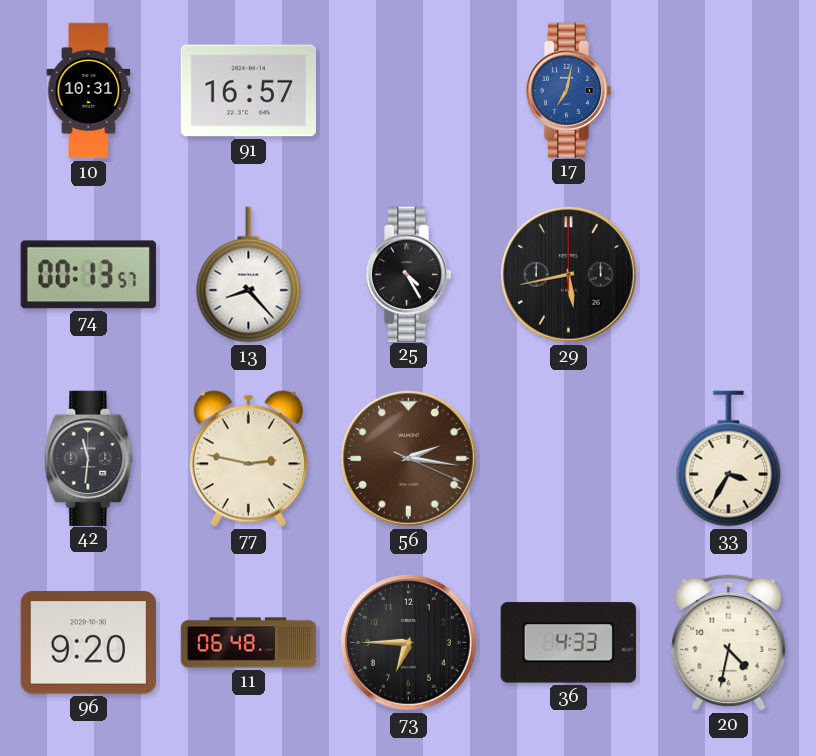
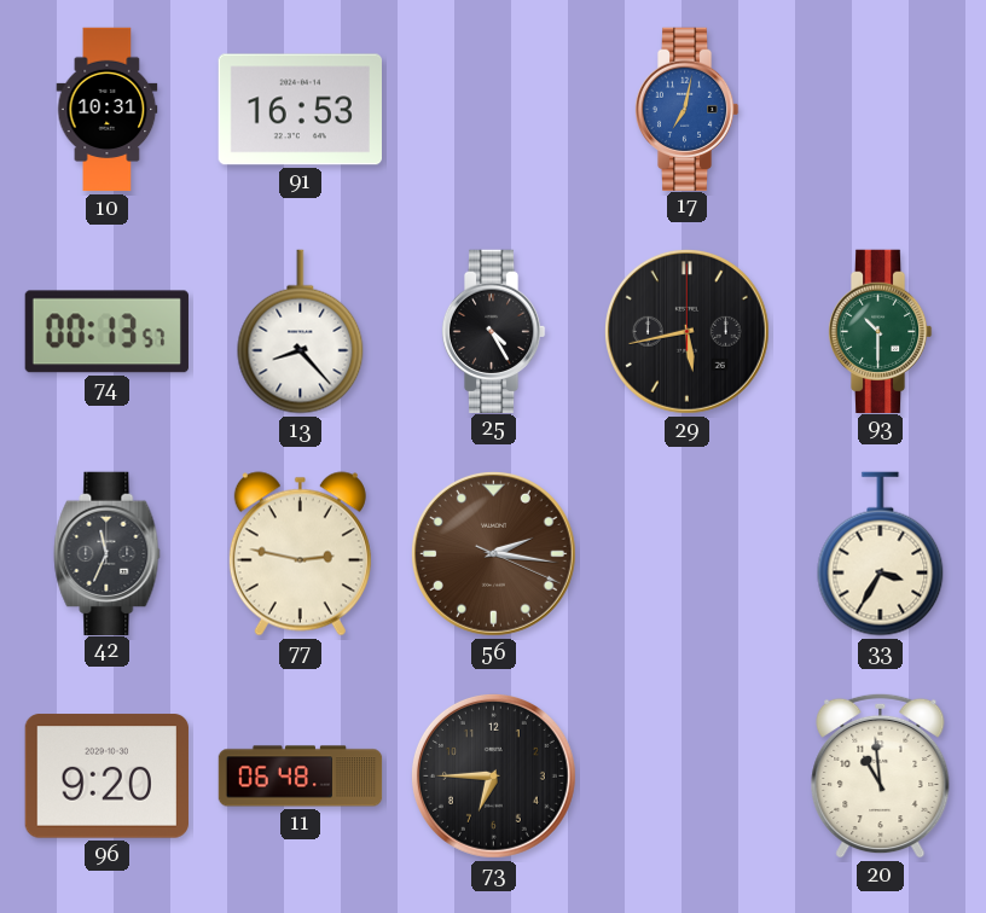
91: 16:57 -> 16:53 (300, 110)
93: none -> 10:30 (880, 331)
42: 11:31 -> 11:34 (108, 553)
36: 4:33 -> none (568, 643)
20: 4:32 -> 10:59 (881, 775)
